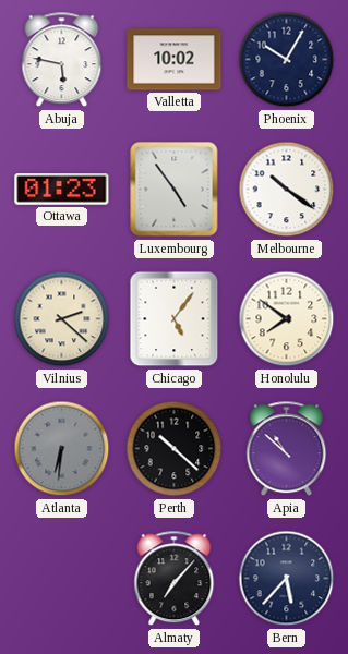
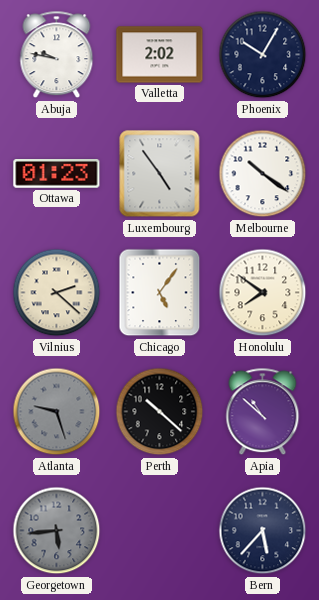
Abuja: 5:47 -> 9:47 (57, 55)
Valletta: 10:02 -> 2:02 (160, 55)
Atlanta: 6:31 -> 9:27 (57, 412)
Georgetown: none -> 5:44 (57, 531)
Almaty: 7:07 -> none (175, 579)
